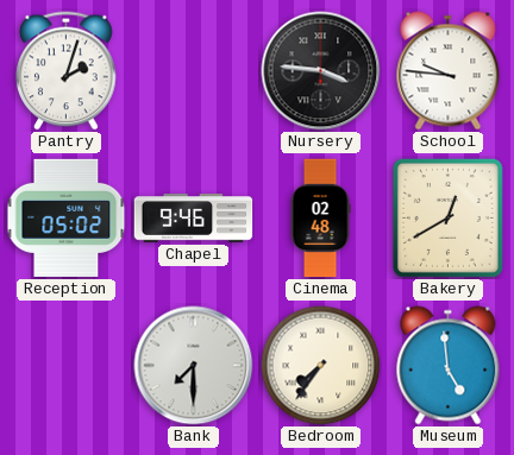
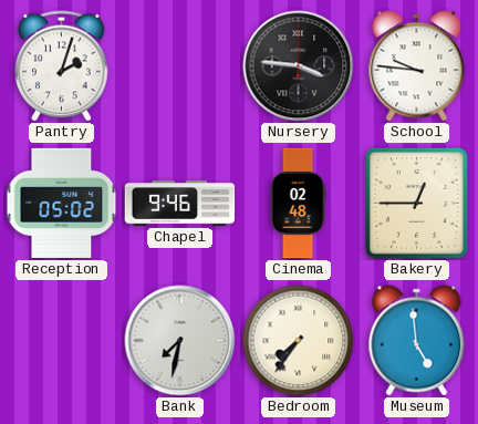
Bakery: 12:40 -> 12:45 (416, 203)
Bank: 7:30 -> 7:32 (180, 341)
